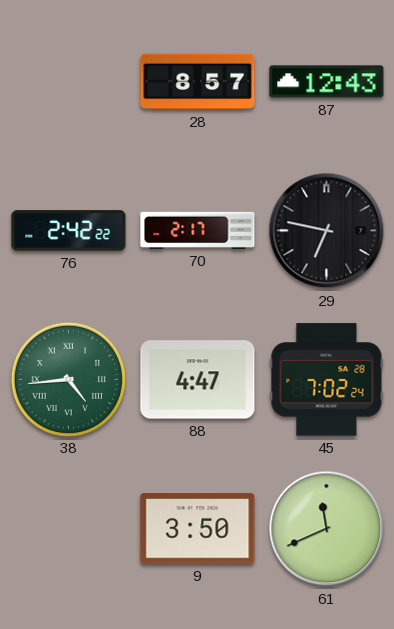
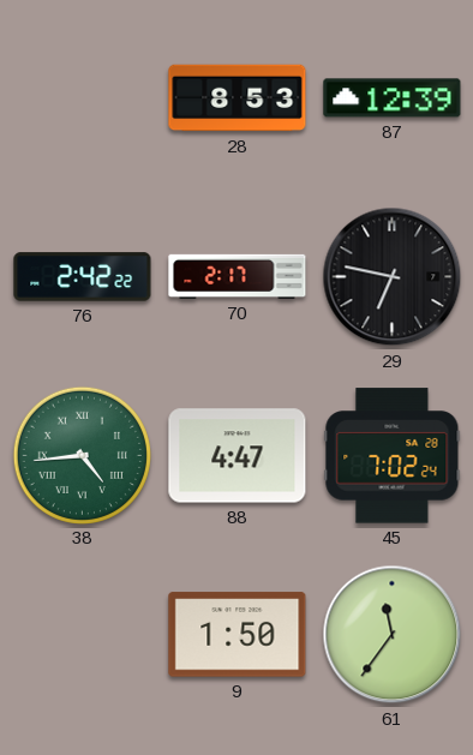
28: 8:57 -> 8:53 (238, 98)
87: 12:43 -> 12:39 (393, 98)
9: 3:50 -> 1:50 (238, 635)
61: 11:41 -> 11:36 (393, 635)
